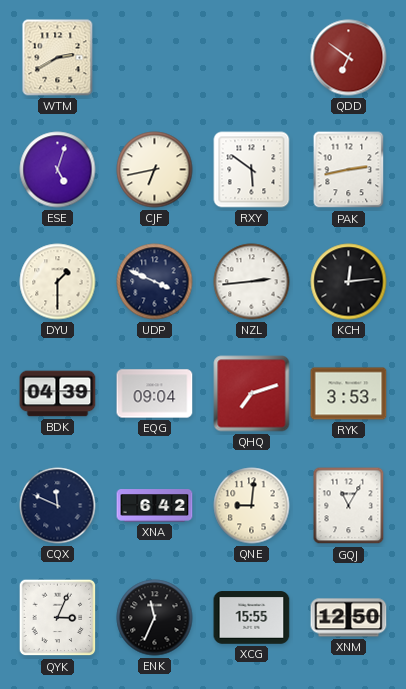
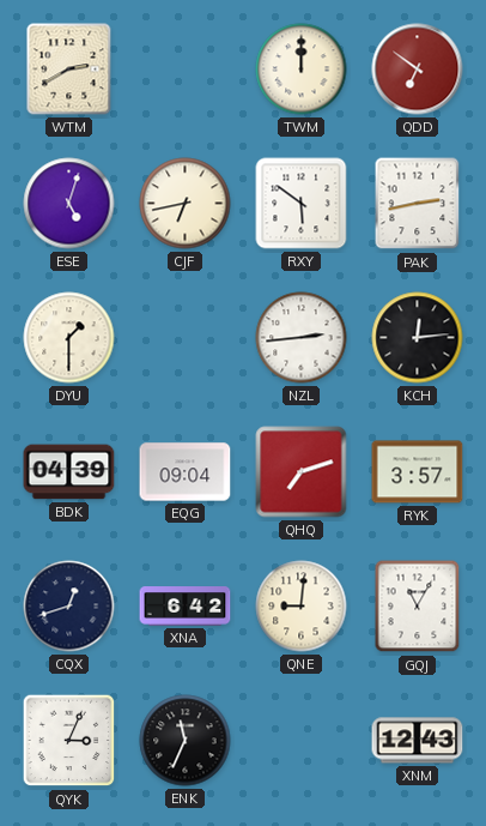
TWM: none -> 12:00 (302, 70)
UDP: 3:49 -> none (155, 282)
RYK: 3:53 -> 3:57 (418, 472)
CQX: 11:49 -> 12:42 (69, 607)
XCG: 15:55 -> none (252, 618)
XNM: 12:50 -> 12:43 (418, 741)
